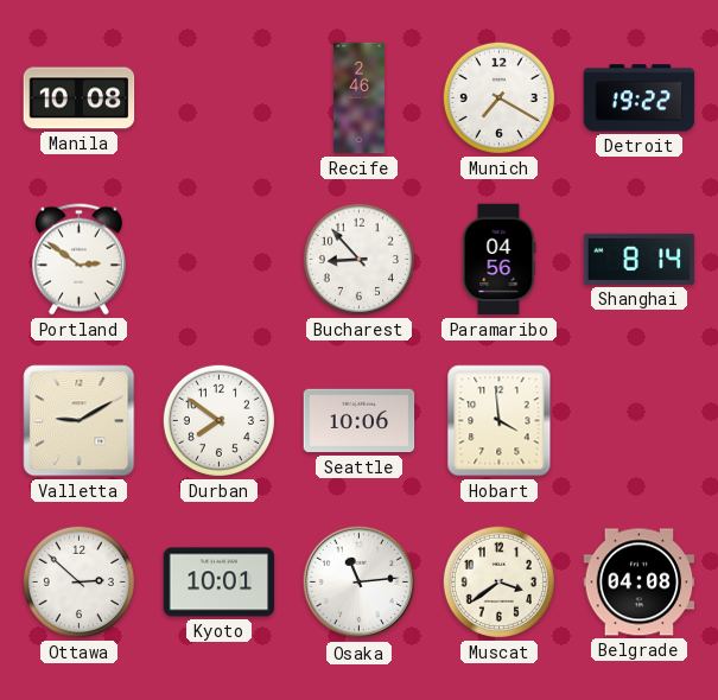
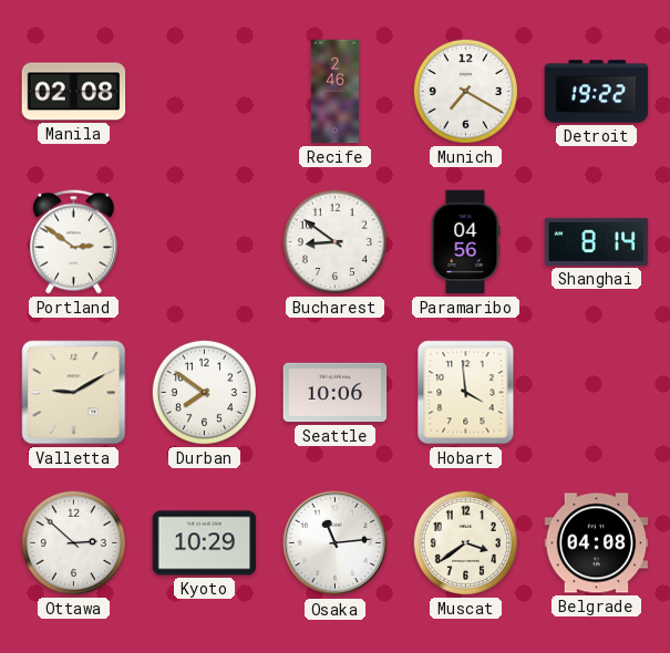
Manila: 10:08 -> 02:08 (74, 92)
Bucharest: 8:53 -> 8:51 (334, 241)
Kyoto: 10:01 -> 10:29 (205, 543)
